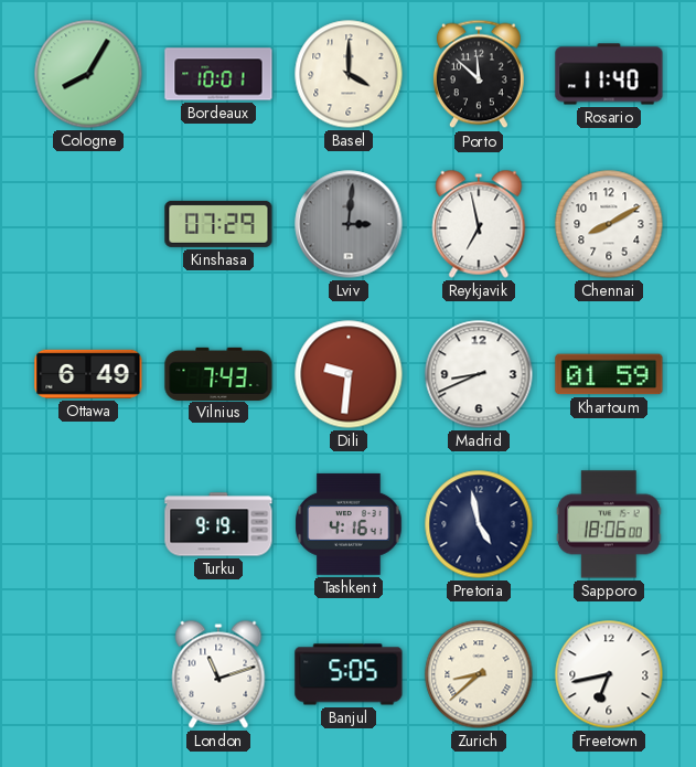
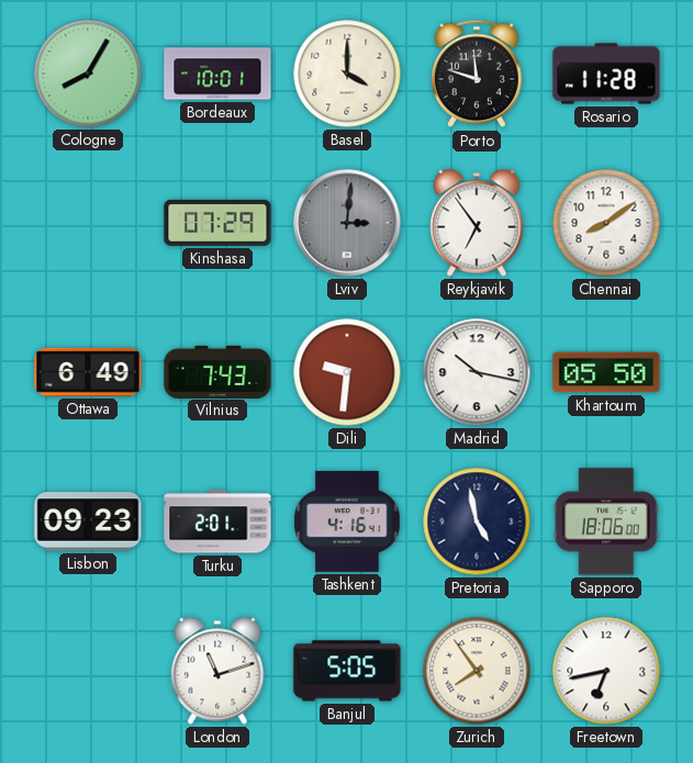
Porto: 11:52 -> 11:48 (477, 74)
Rosario: 11:40 -> 11:28 (606, 74)
Reykjavik: 6:58 -> 6:54 (477, 223)
Chennai: 8:10 -> 8:09 (606, 223)
Madrid: 8:41 -> 10:17 (477, 372)
Khartoum: 01:59 -> 05:50 (606, 372)
Lisbon: none -> 09:23 (88, 521)
Turku: 9:19 -> 2:01 (217, 521)
Zurich: 8:38 -> 7:54 (477, 671)
